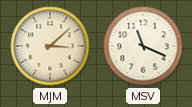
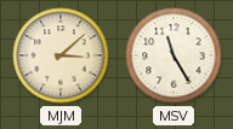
MSV: 11:19 -> 11:25 (174, 55)
